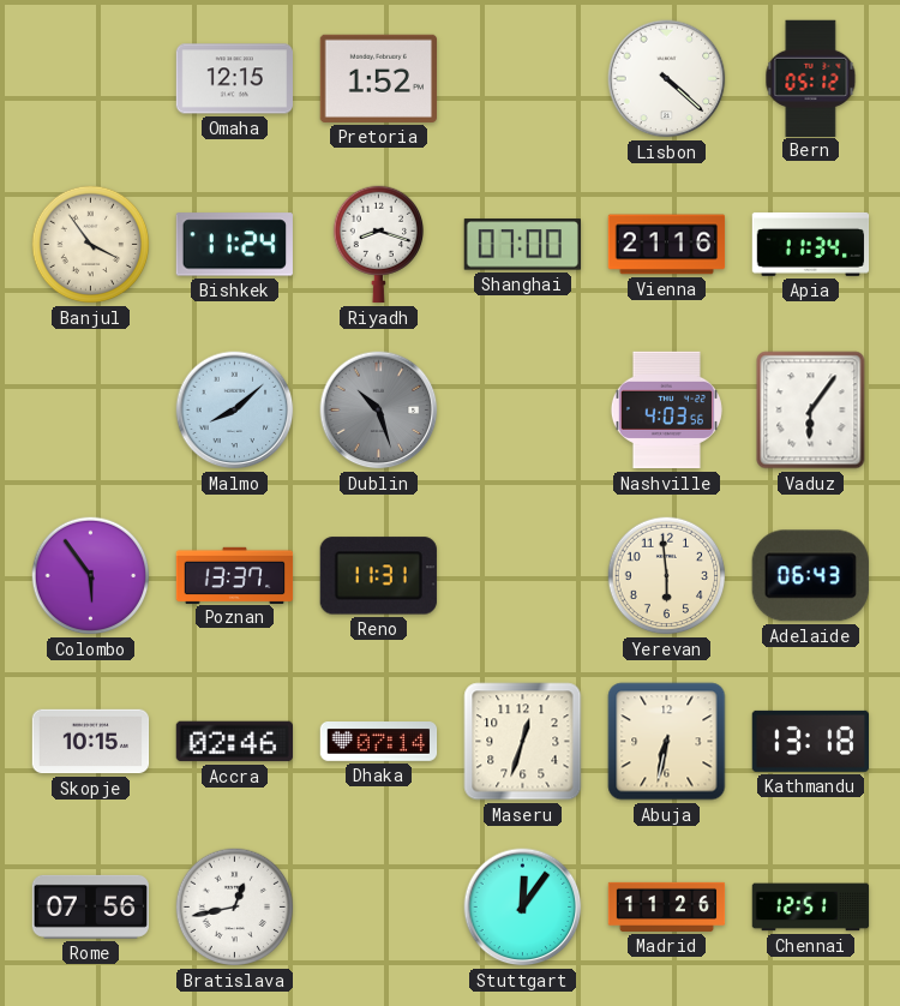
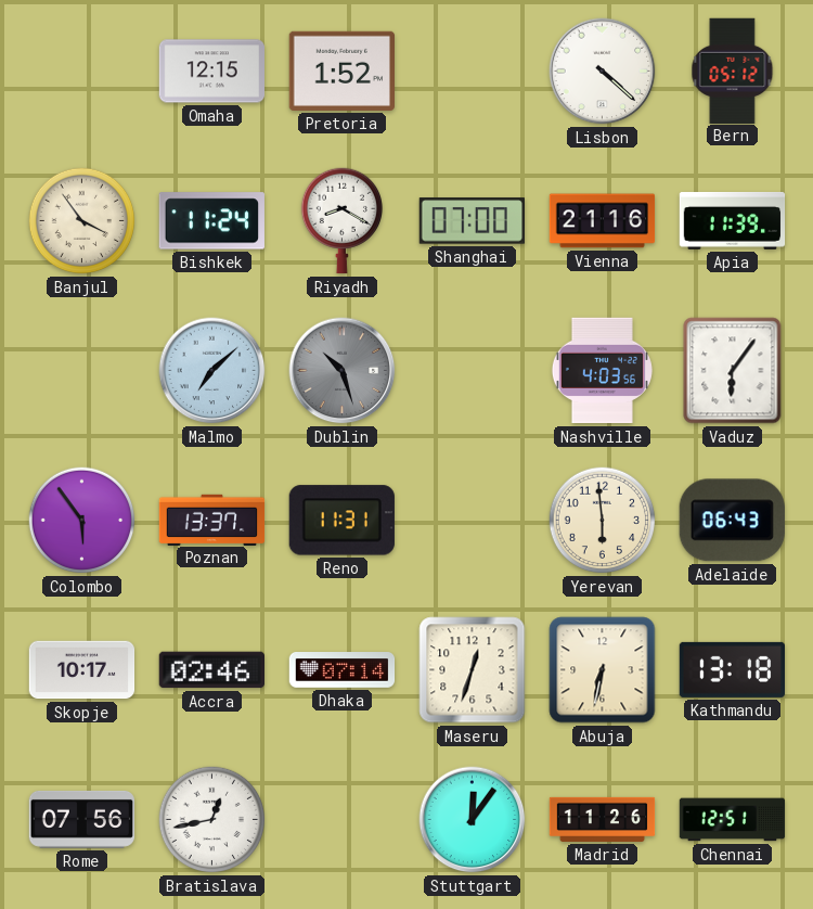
Riyadh: 8:18 -> 8:20 (341, 221)
Apia: 11:34 -> 11:39 (733, 220)
Malmo: 8:08 -> 7:08 (212, 371)
Skopje: 10:15 -> 10:17 (82, 670)
